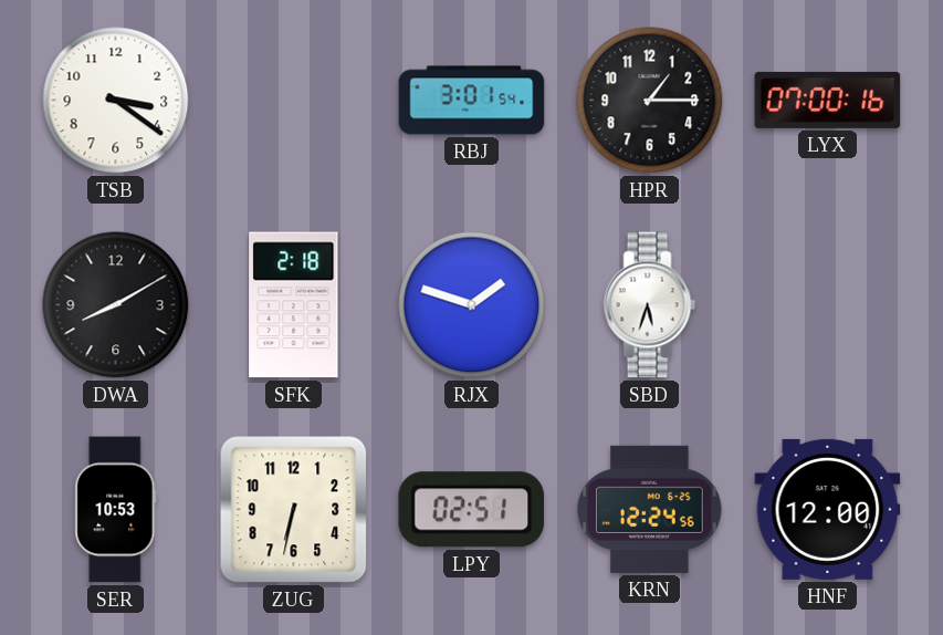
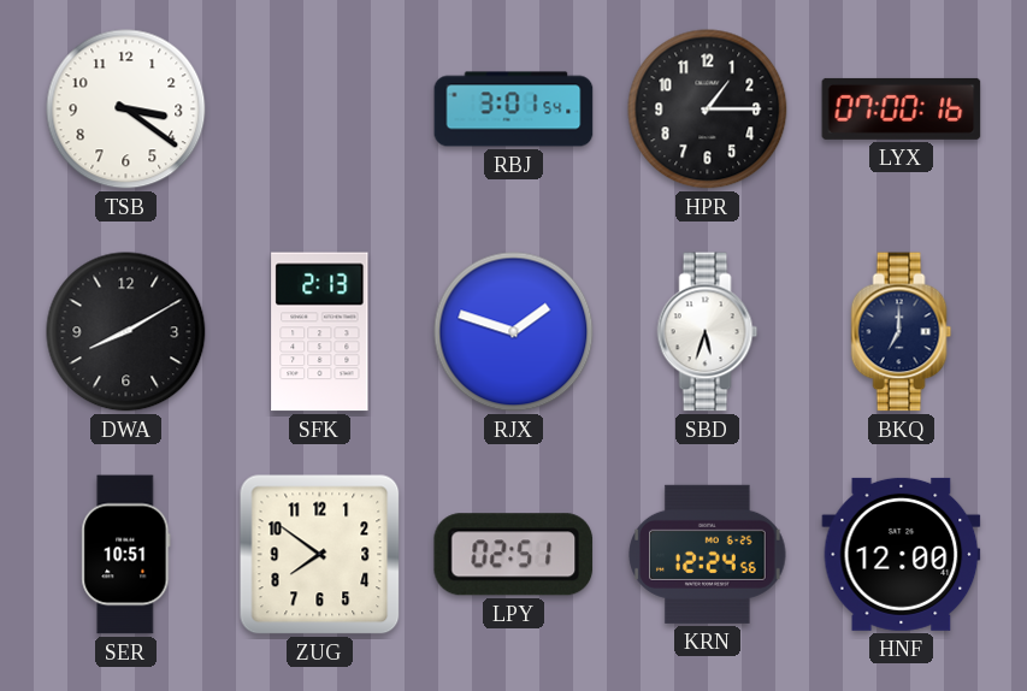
SFK: 2:18 -> 2:13 (320, 332)
BKQ: none -> 7:00 (902, 332)
SER: 10:53 -> 10:51 (126, 555)
ZUG: 6:32 -> 7:51 (320, 555)
